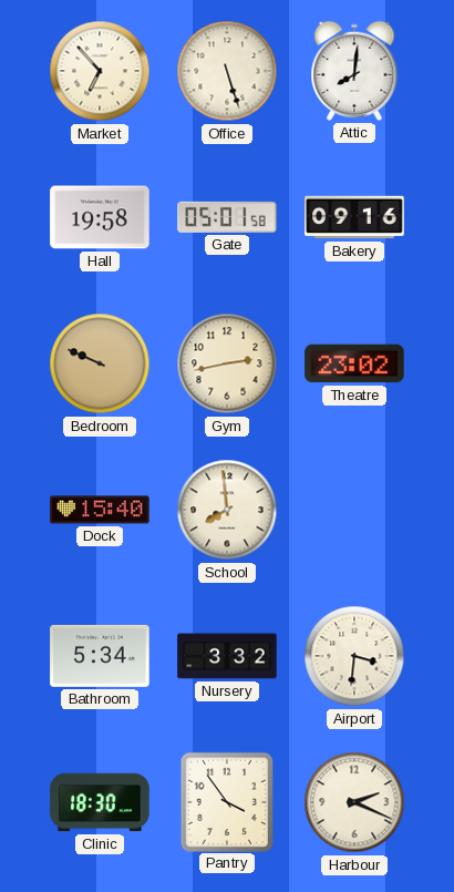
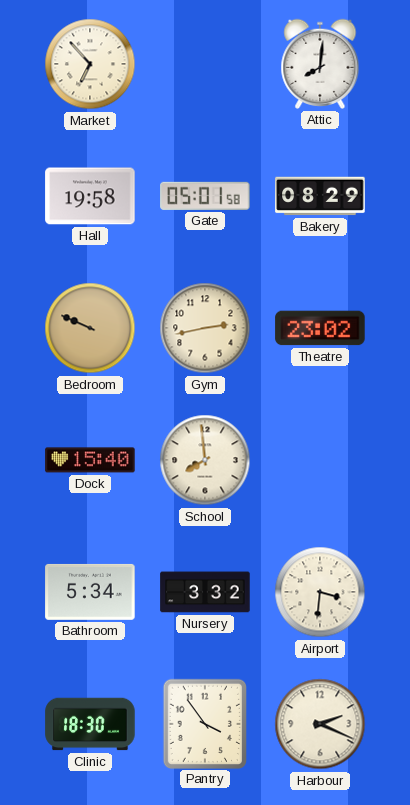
Office: 5:27 -> none (227, 71)
Bakery: 09:16 -> 08:29 (320, 196)
